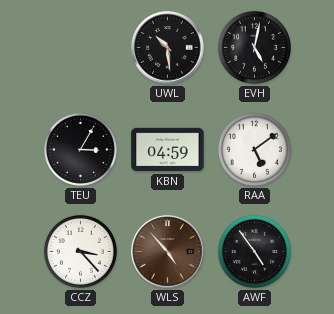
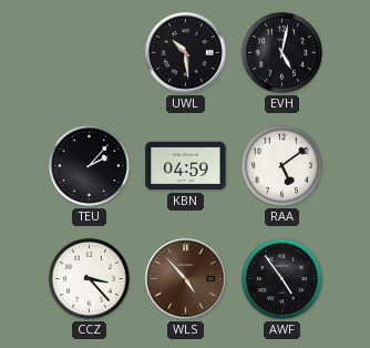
TEU: 3:05 -> 2:07 (89, 165)
